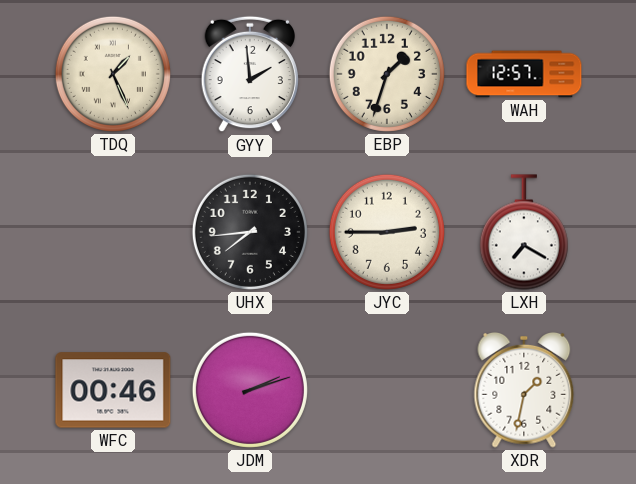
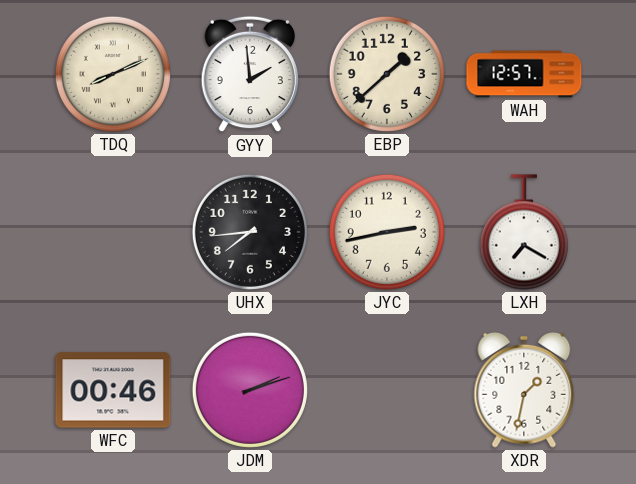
TDQ: 1:26 -> 8:11 (113, 74)
EBP: 1:33 -> 1:38 (387, 74)
JYC: 2:45 -> 2:43 (387, 232)
